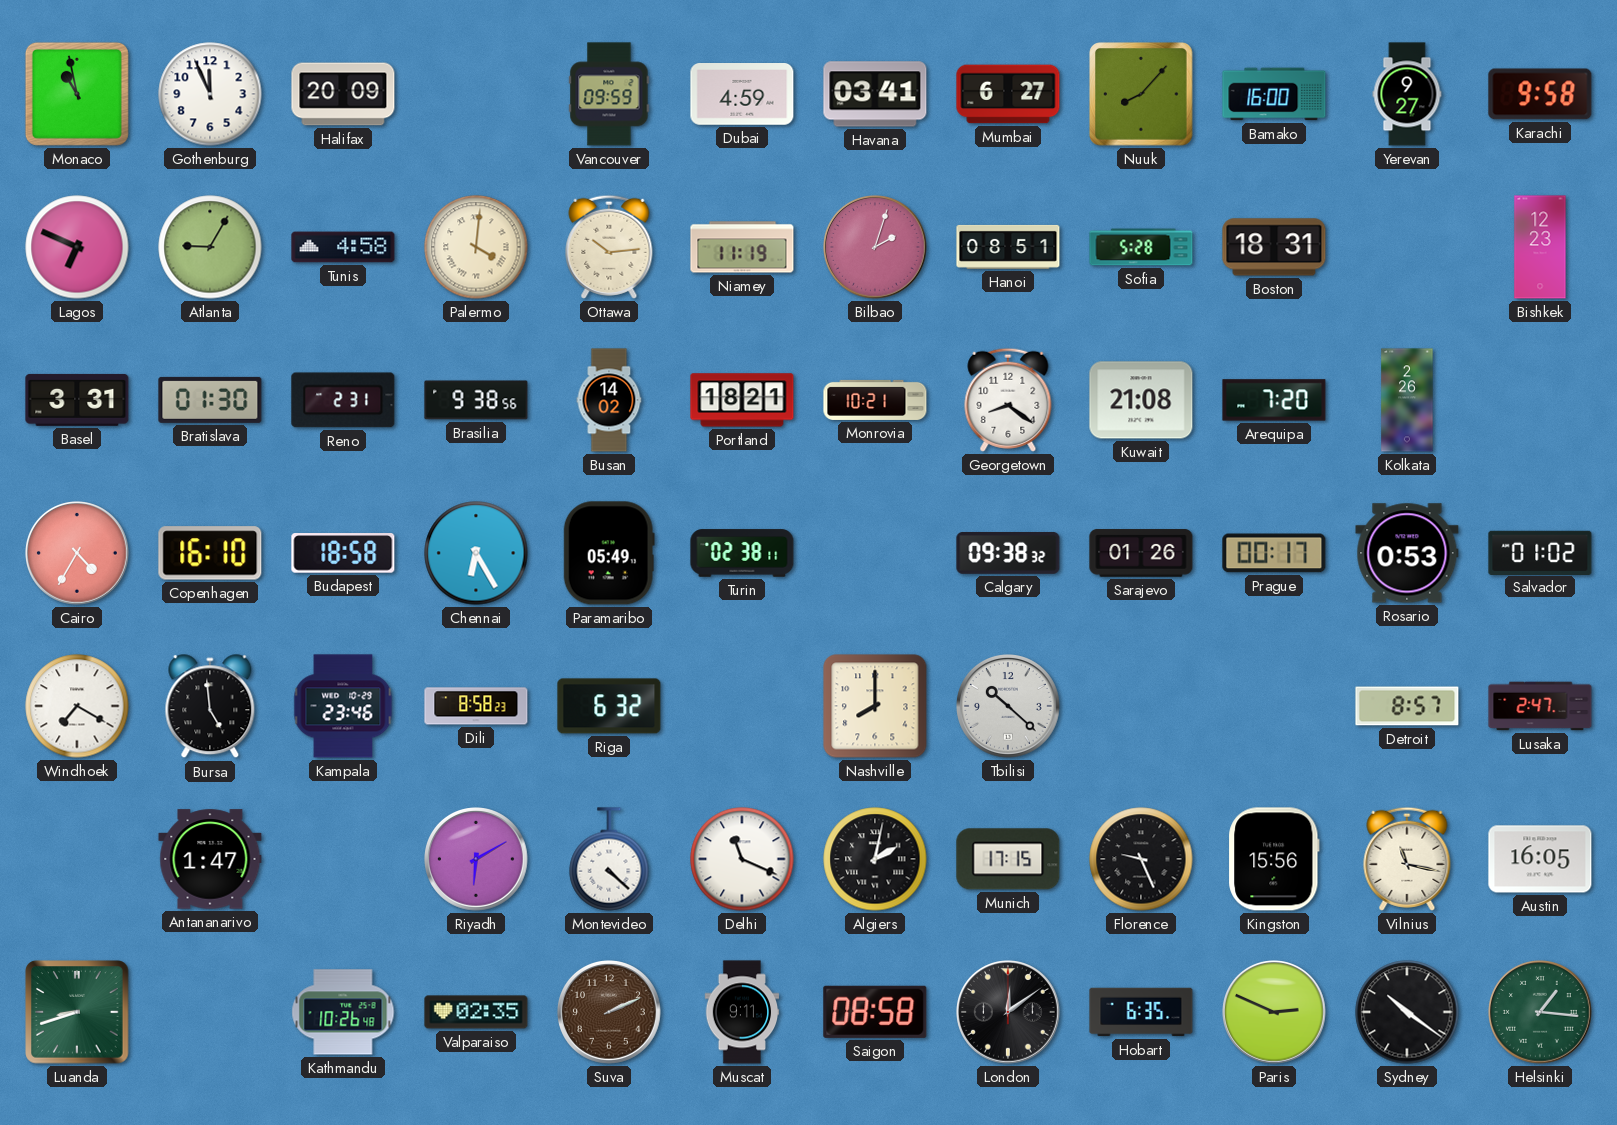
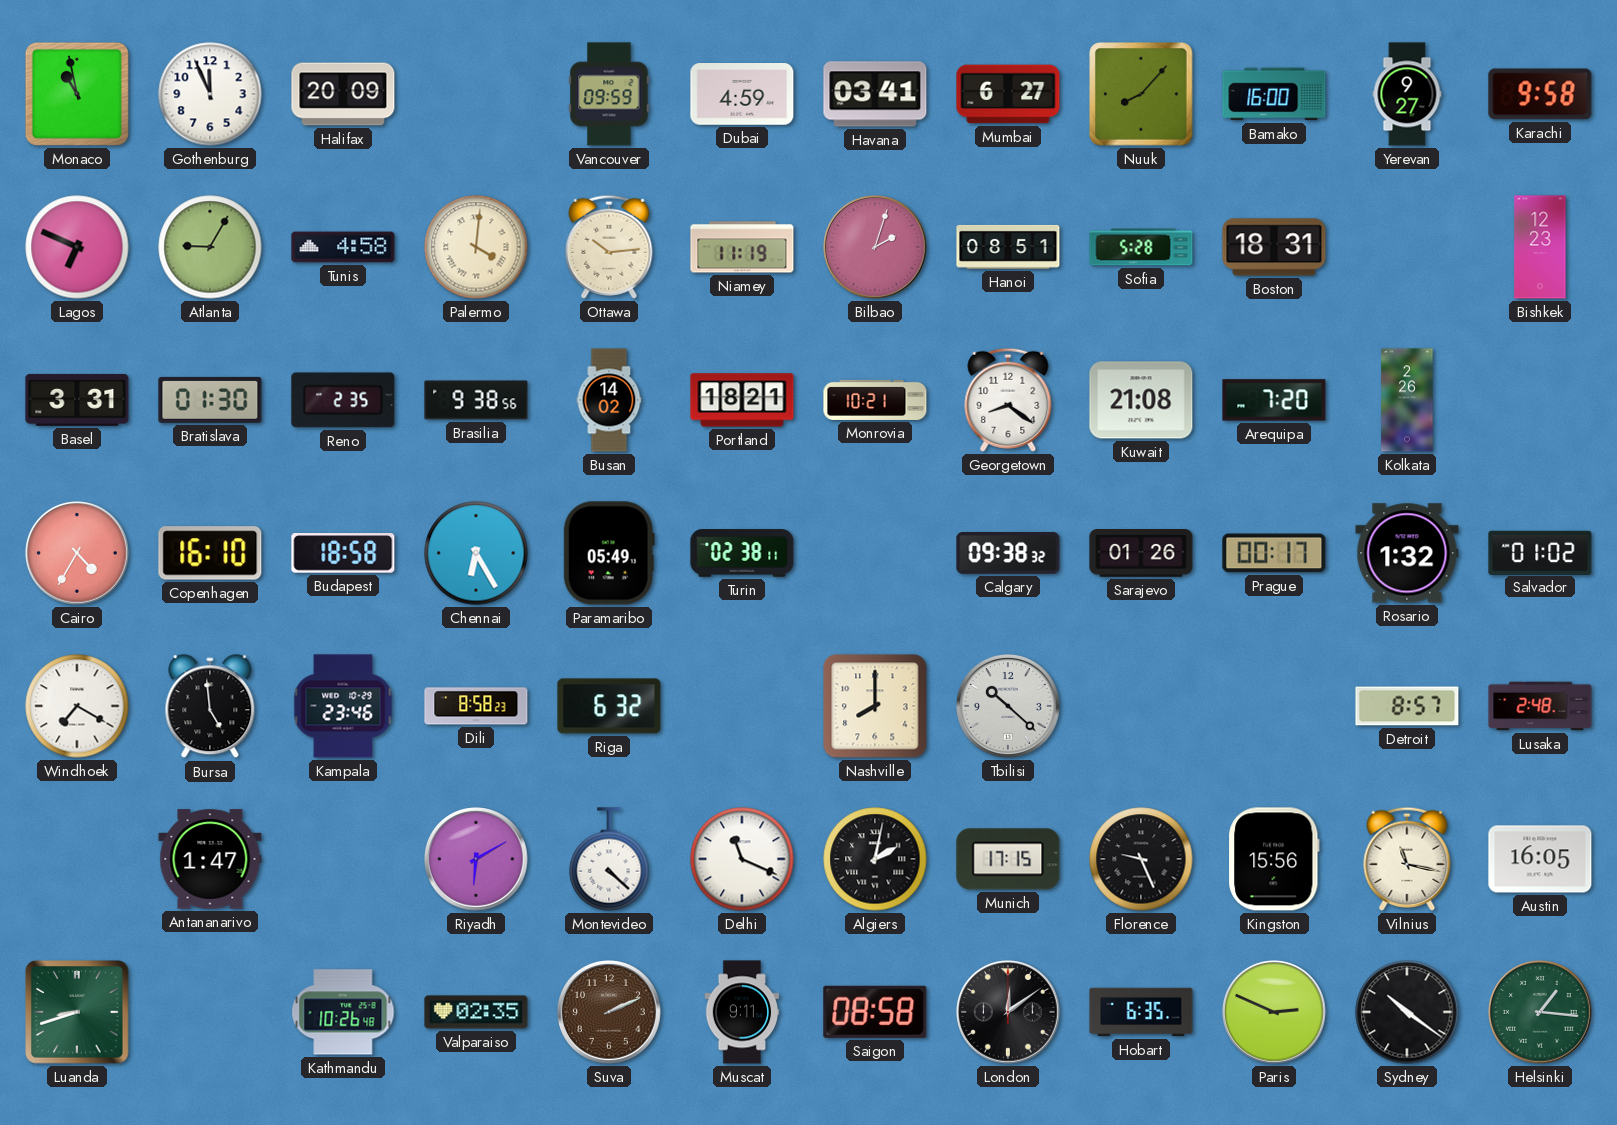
Reno: 2:31 -> 2:35 (343, 400)
Rosario: 0:53 -> 1:32 (1407, 553)
Lusaka: 2:47 -> 2:48 (1540, 706)
